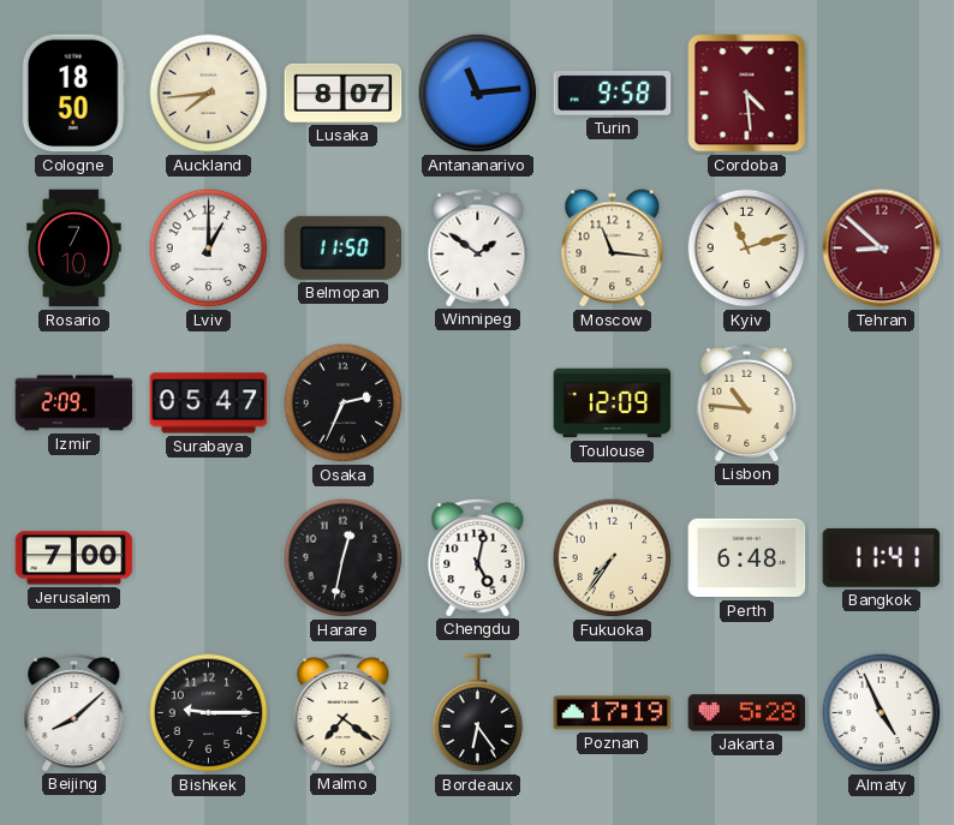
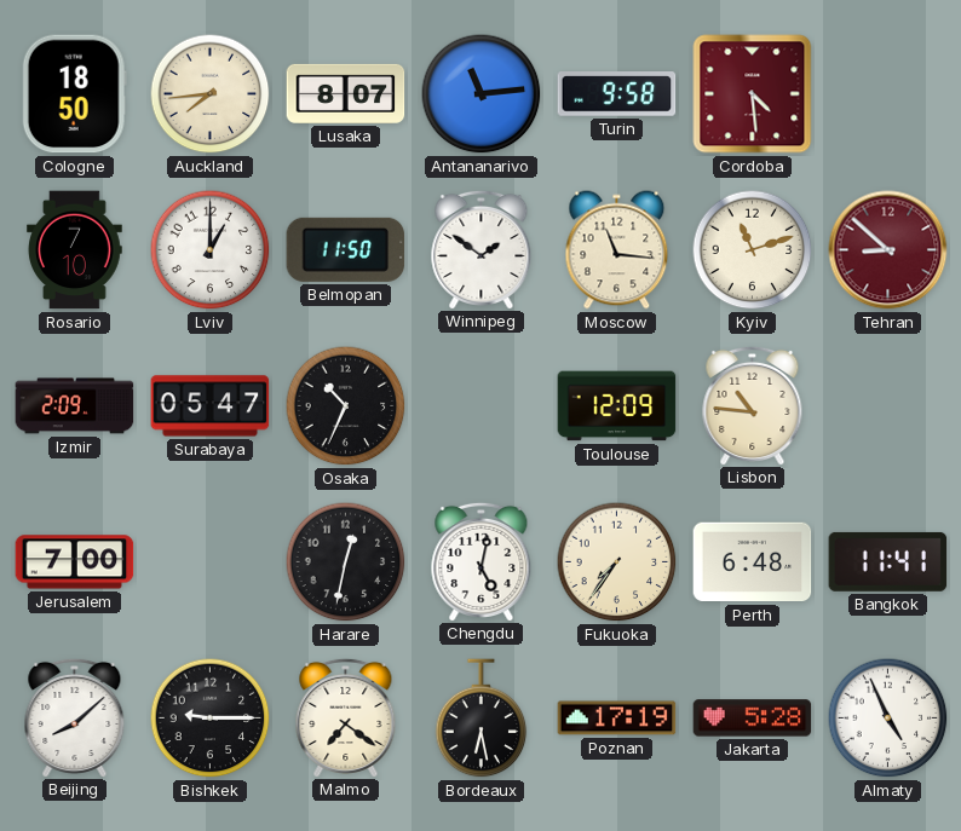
Osaka: 2:34 -> 10:34 (346, 406)
Bordeaux: 6:24 -> 6:28 (482, 719)
